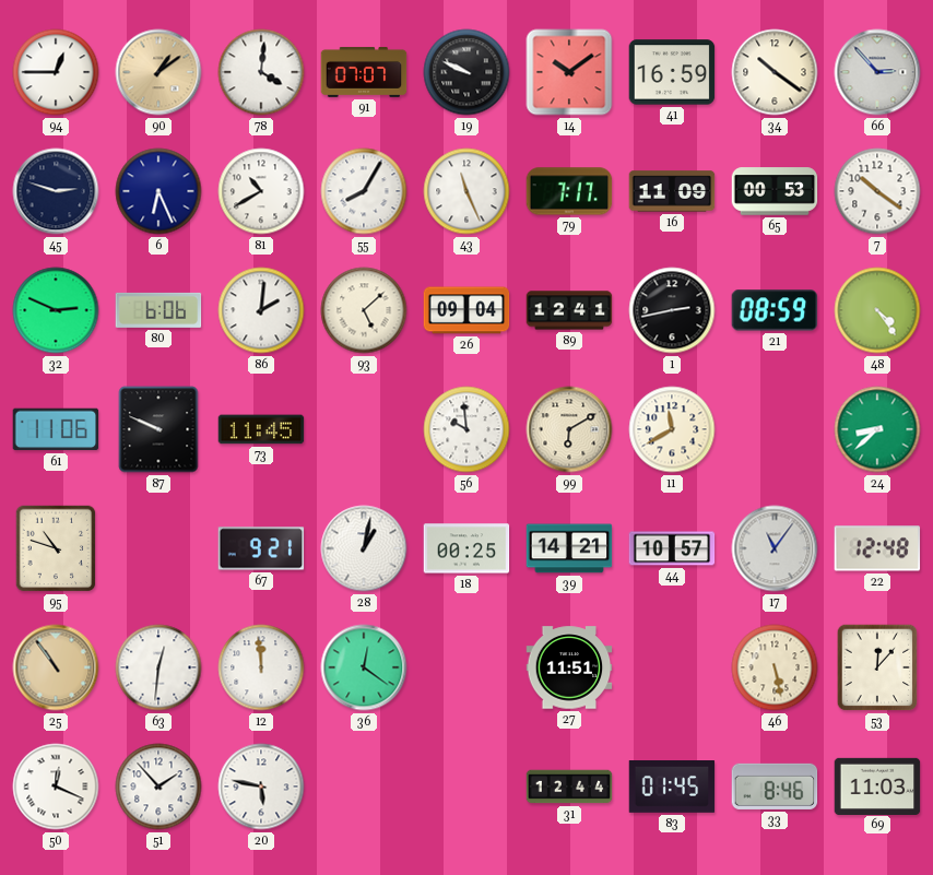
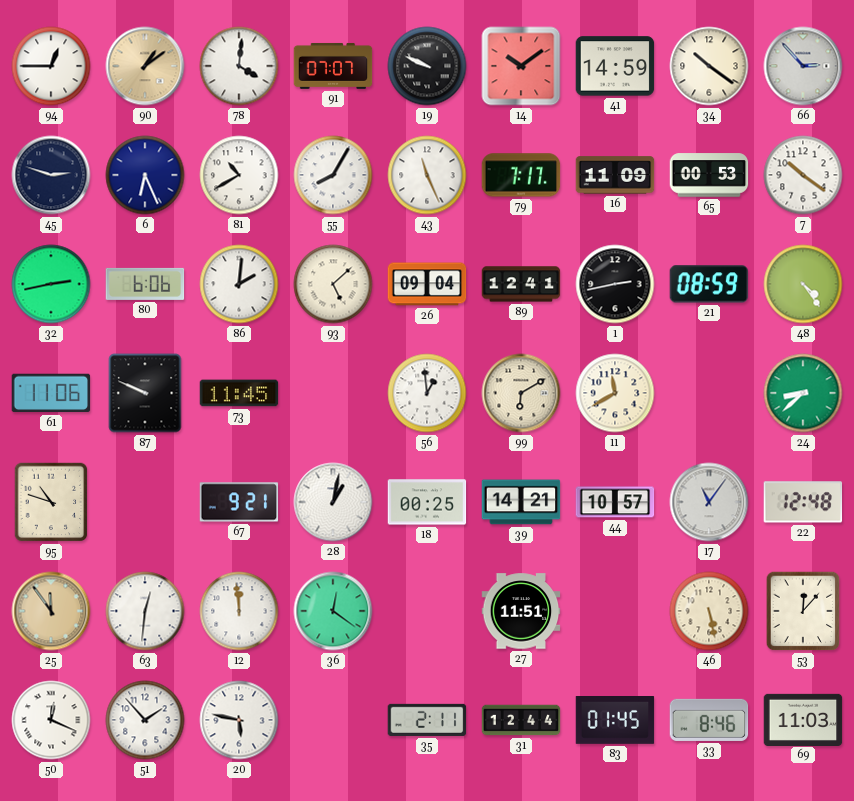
41: 16:59 -> 14:59 (615, 66)
32: 2:49 -> 2:43 (51, 284)
56: 9:59 -> 12:59 (427, 393)
25: 10:54 -> 11:54 (51, 611)
35: none -> 2:11 (427, 720)
